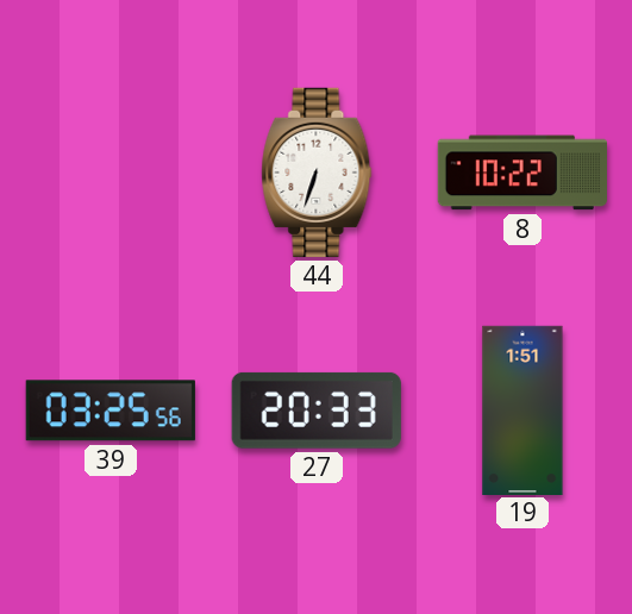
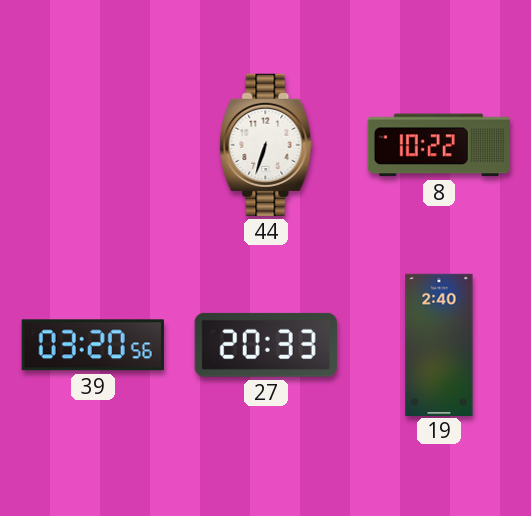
39: 03:25 -> 03:20 (93, 345)
19: 1:51 -> 2:40 (439, 344)
